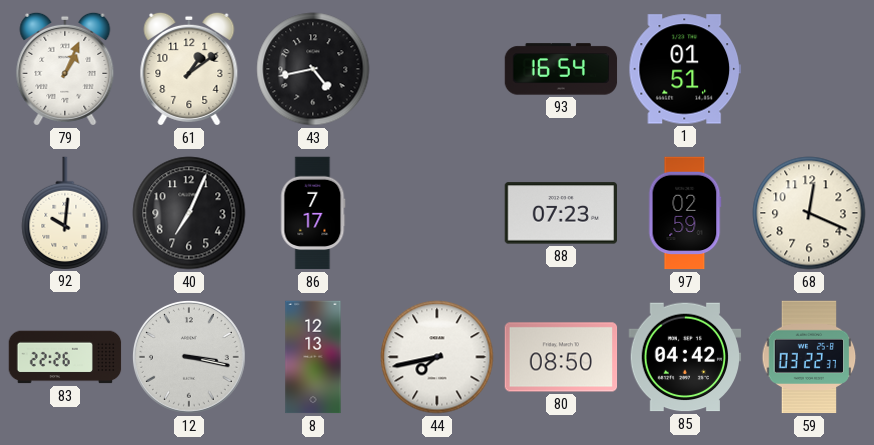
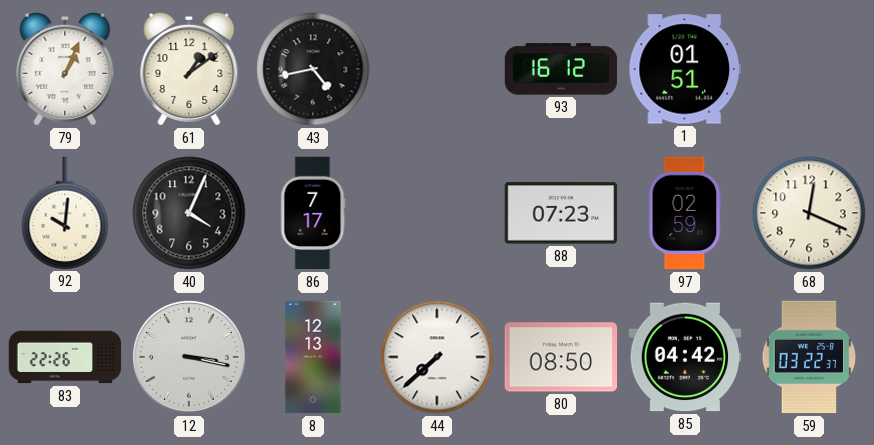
93: 16:54 -> 16:12 (561, 69)
40: 7:04 -> 4:04 (189, 213)
44: 7:43 -> 7:38 (437, 357)
